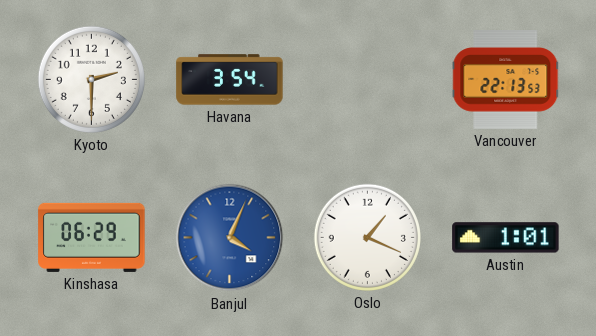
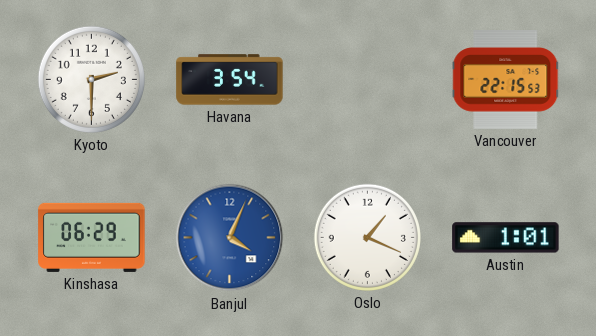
Vancouver: 22:13 -> 22:15 (506, 80)
